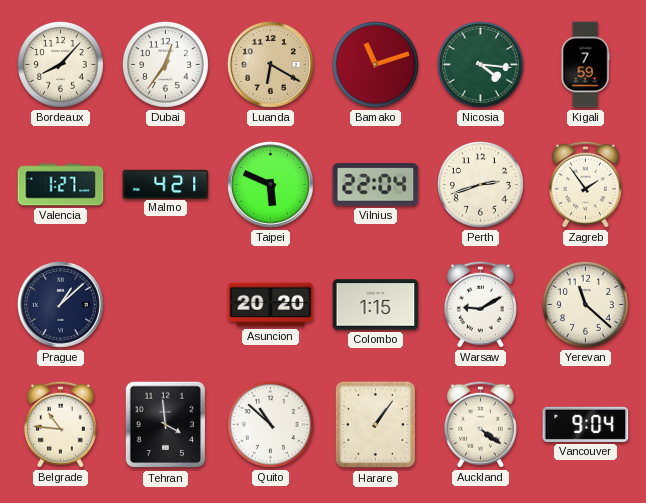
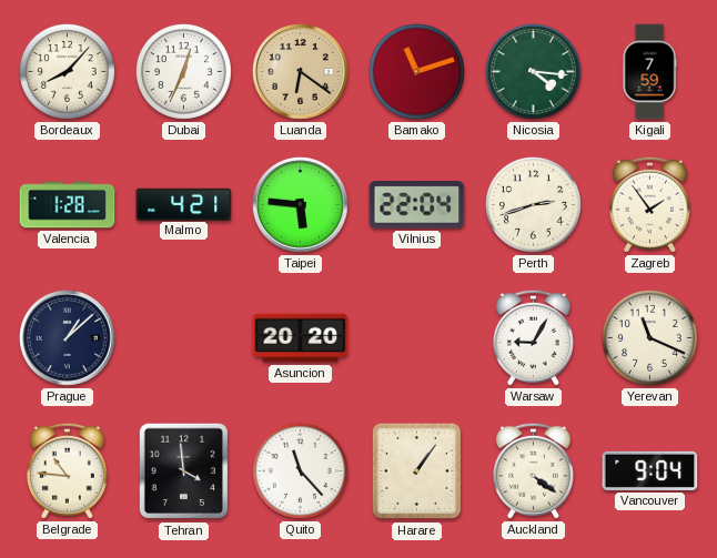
Dubai: 12:36 -> 12:34 (183, 71)
Luanda: 6:20 -> 6:21 (301, 72)
Valencia: 1:27 -> 1:28 (68, 205)
Taipei: 5:49 -> 5:46 (301, 205)
Colombo: 1:15 -> none (376, 305)
Warsaw: 9:10 -> 9:05 (533, 337)
Yerevan: 11:22 -> 11:19 (649, 337)
Quito: 10:52 -> 11:23 (300, 470)
